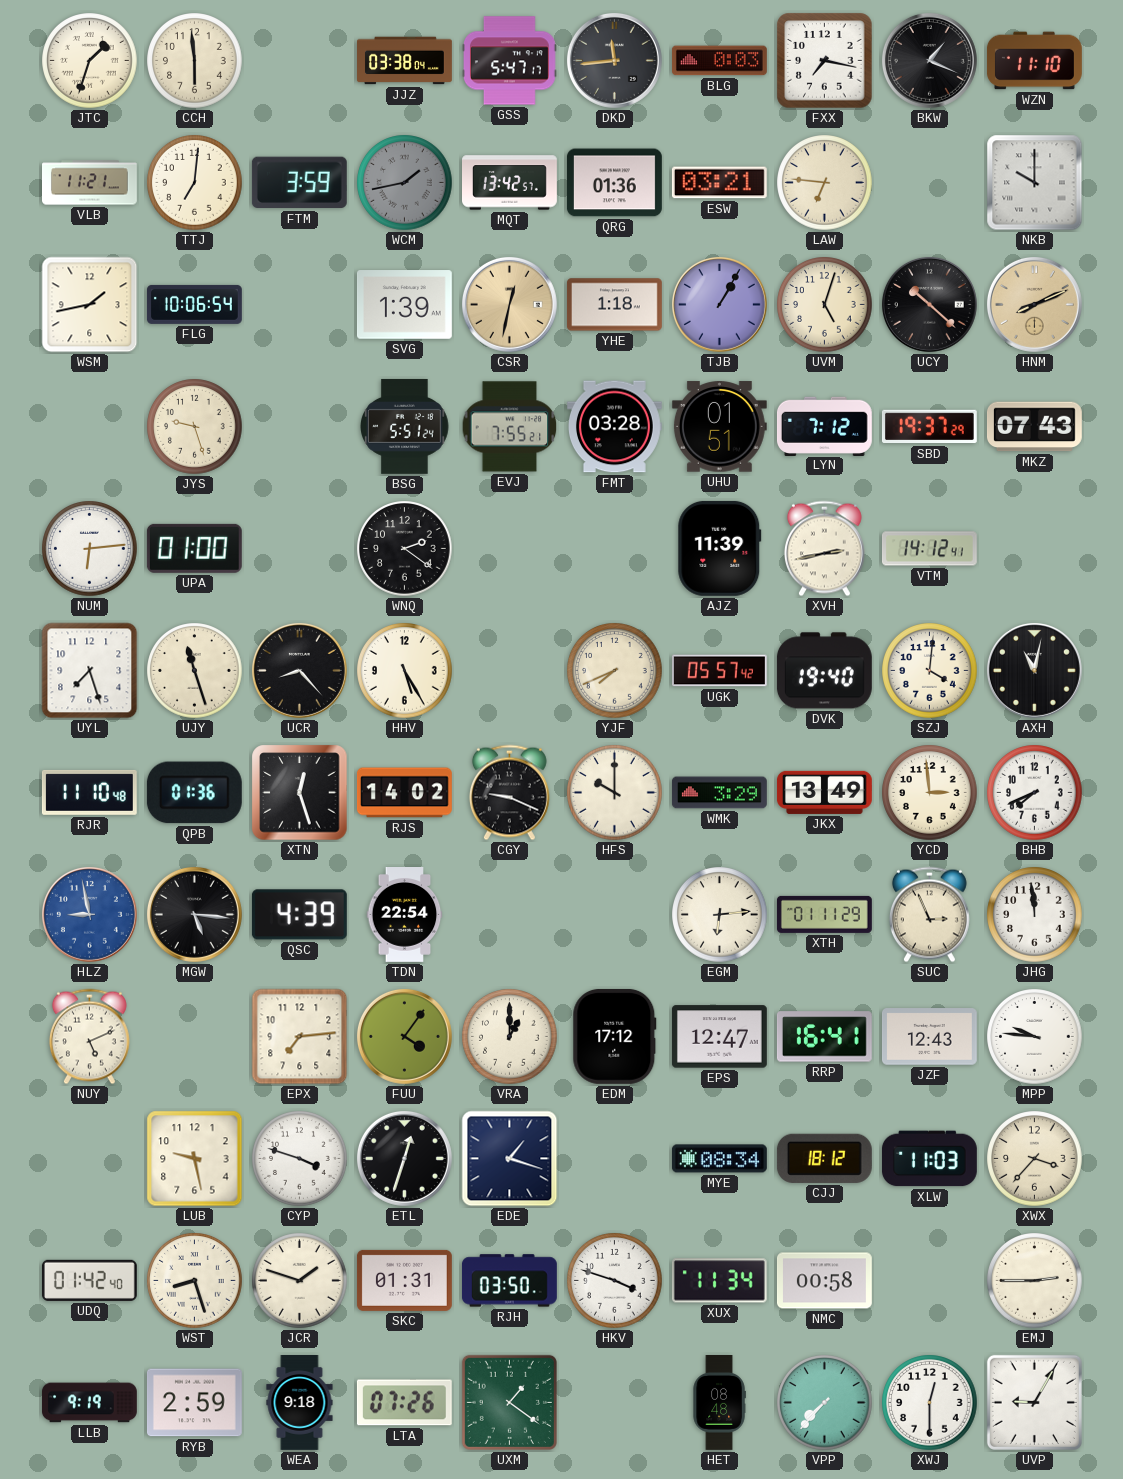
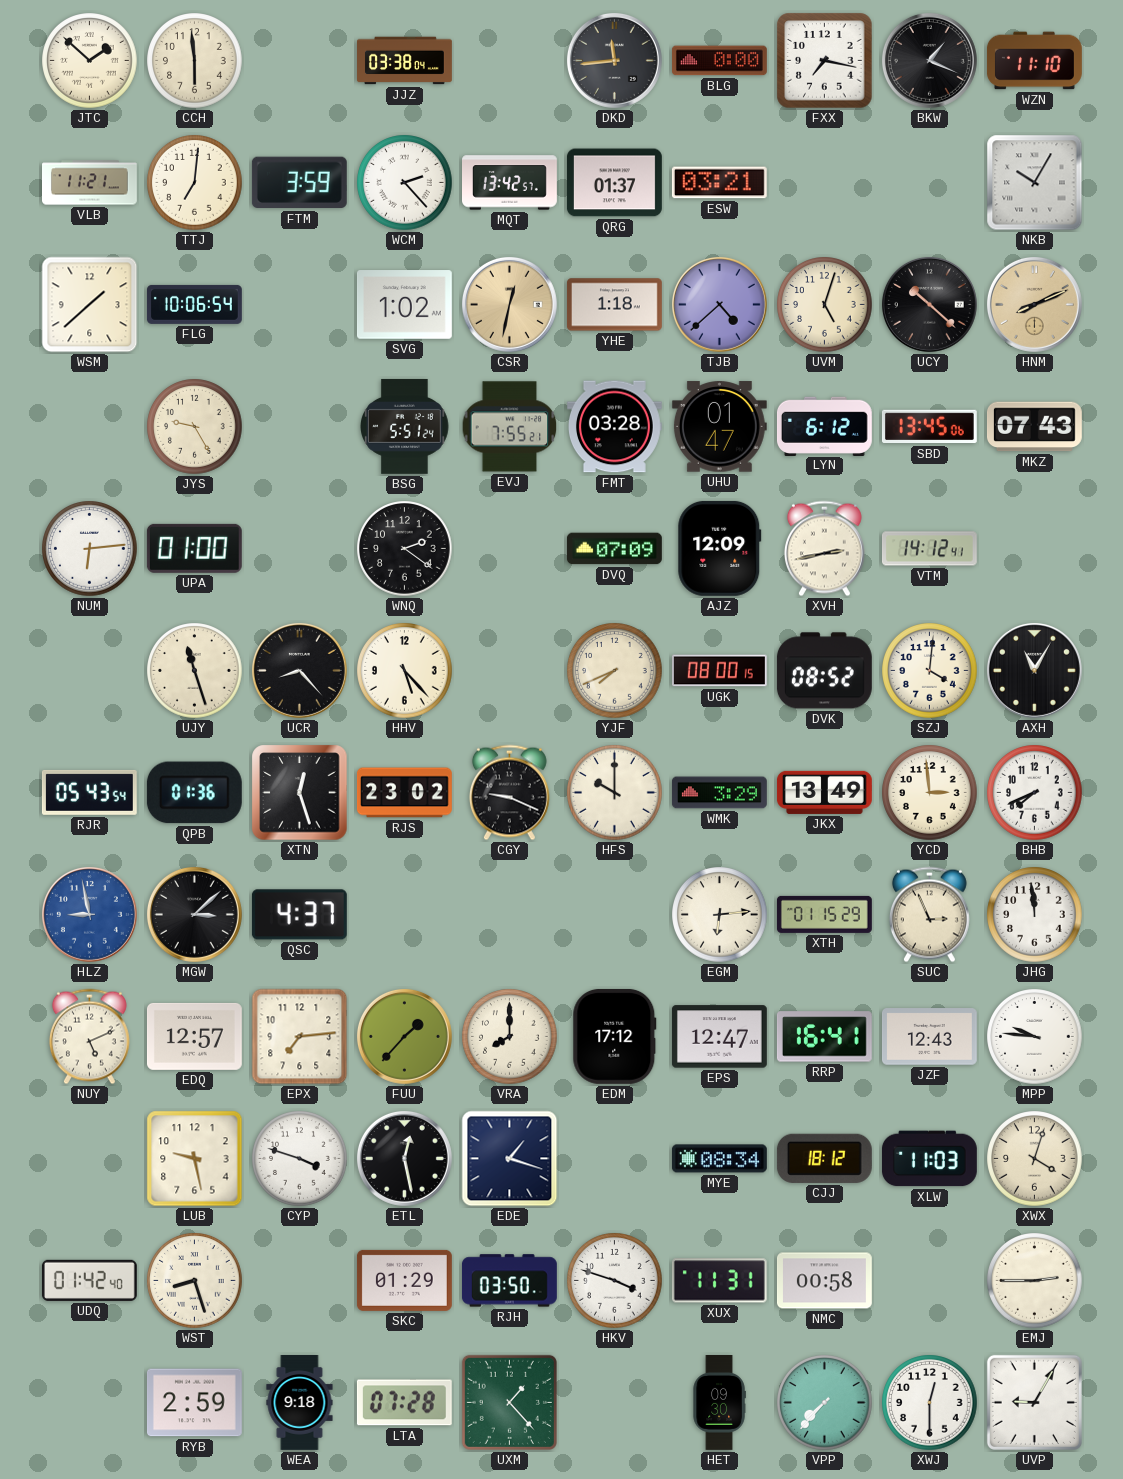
JTC: 1:33 -> 1:52 (90, 61)
GSS: 5:47 -> none (509, 61)
BLG: 0:03 -> 0:00 (719, 61)
WCM: 1:43 -> 2:23 (405, 183)
WCM dial: grey -> white (405, 183)
QRG: 01:36 -> 01:37 (614, 183)
LAW: 6:46 -> none (825, 183)
NKB: 10:00 -> 10:05 (1035, 183)
WSM: 1:43 -> 1:38 (90, 305)
SVG: 1:39 -> 1:02 (404, 305)
TJB: 1:05 -> 4:38 (719, 304)
JYS: 9:27 -> 9:25 (195, 427)
UHU: 01:51 -> 01:47 (719, 427)
LYN: 7:12 -> 6:12 (824, 426)
SBD: 19:37 -> 13:45 (929, 427)
DVQ: none -> 07:09 (614, 549)
AJZ: 11:39 -> 12:09 (720, 548)
UYL: 7:27 -> none (90, 671)
HHV: 5:25 -> 5:23 (405, 671)
UGK: 05:57 -> 08:00 (719, 671)
DVK: 19:40 -> 08:52 (824, 671)
AXH: 11:02 -> 11:05 (1034, 670)
RJR: 11:10 -> 05:43 (89, 792)
RJS: 14:02 -> 23:02 (404, 793)
MGW: 5:16 -> 3:08 (194, 914)
QSC: 4:39 -> 4:37 (299, 915)
TDN: 22:54 -> none (405, 915)
XTH: 01:11 -> 01:15 (824, 914)
EDQ: none -> 12:57 (194, 1036)
FUU: 4:06 -> 1:37 (404, 1036)
VRA: 1:00 -> 8:00 (510, 1037)
ETL: 12:33 -> 12:28 (404, 1158)
XWX: 3:37 -> 4:03 (1035, 1159)
JCR: 1:48 -> none (300, 1281)
SKC: 01:31 -> 01:29 (404, 1280)
XUX: 11:34 -> 11:31 (719, 1281)
LLB: 9:19 -> none (89, 1403)
LTA: 07:26 -> 07:28 (404, 1403)
UXM: 1:21 -> 1:23 (509, 1402)
HET: 08:48 -> 09:30 (719, 1403)
